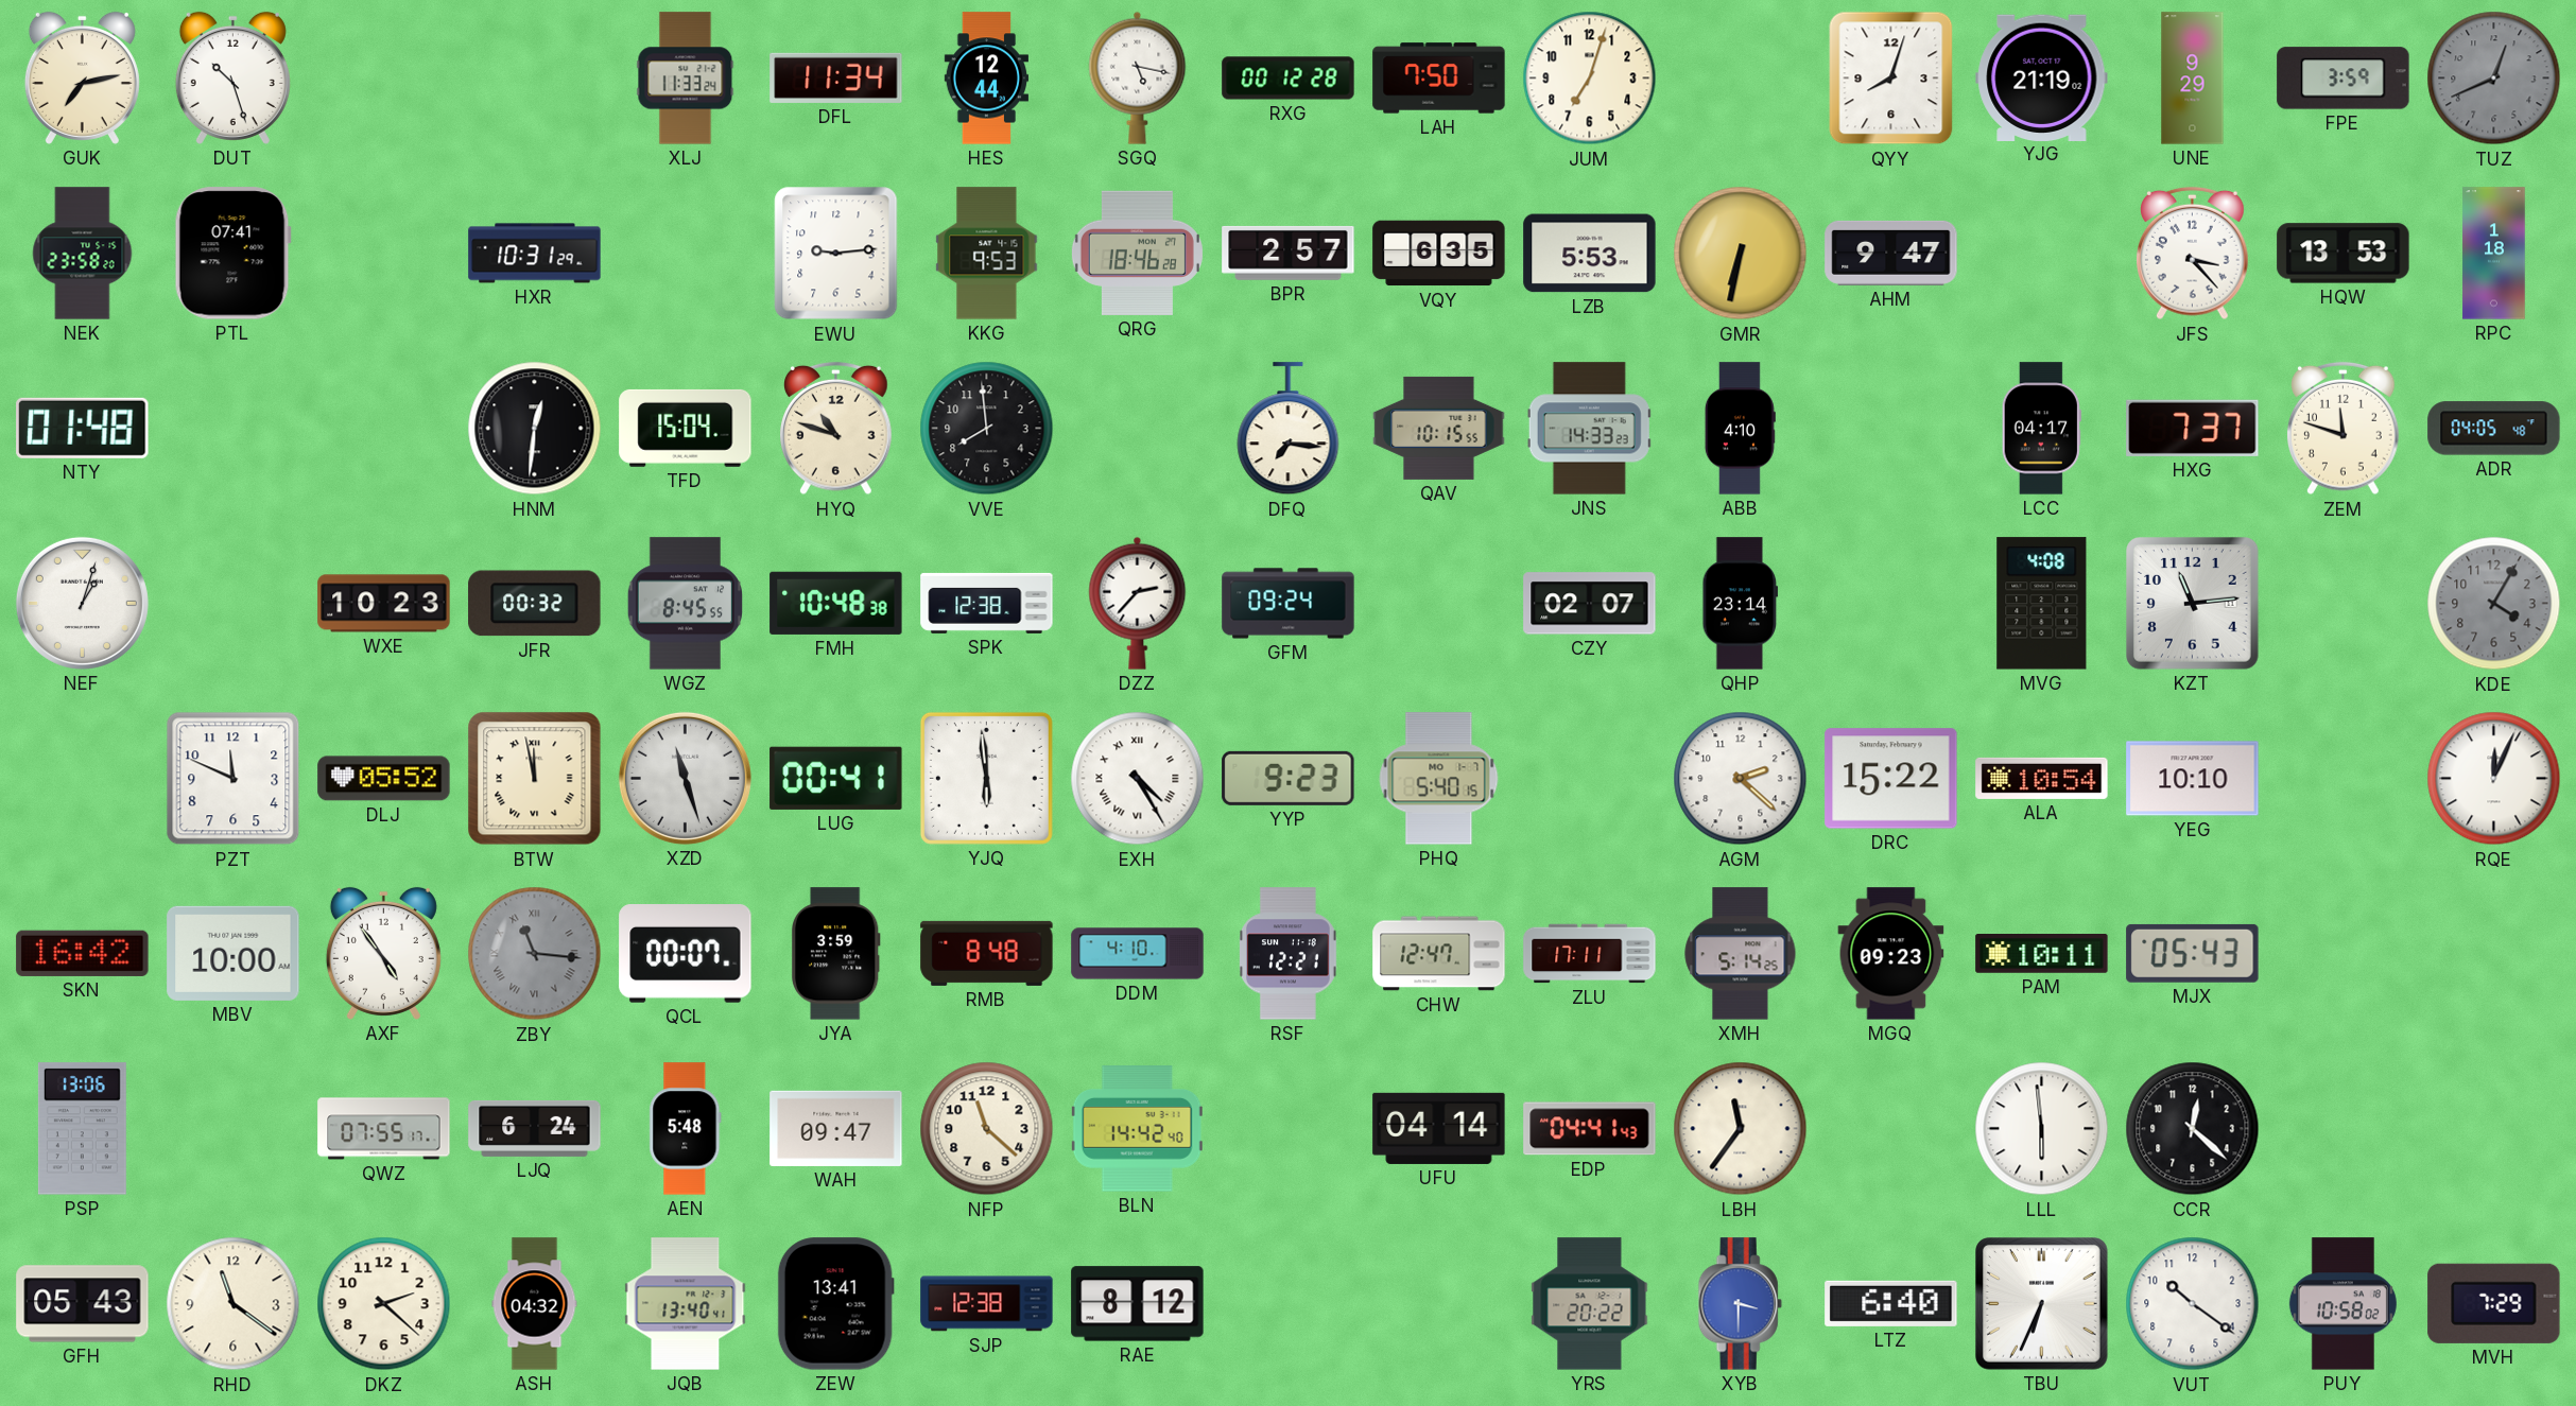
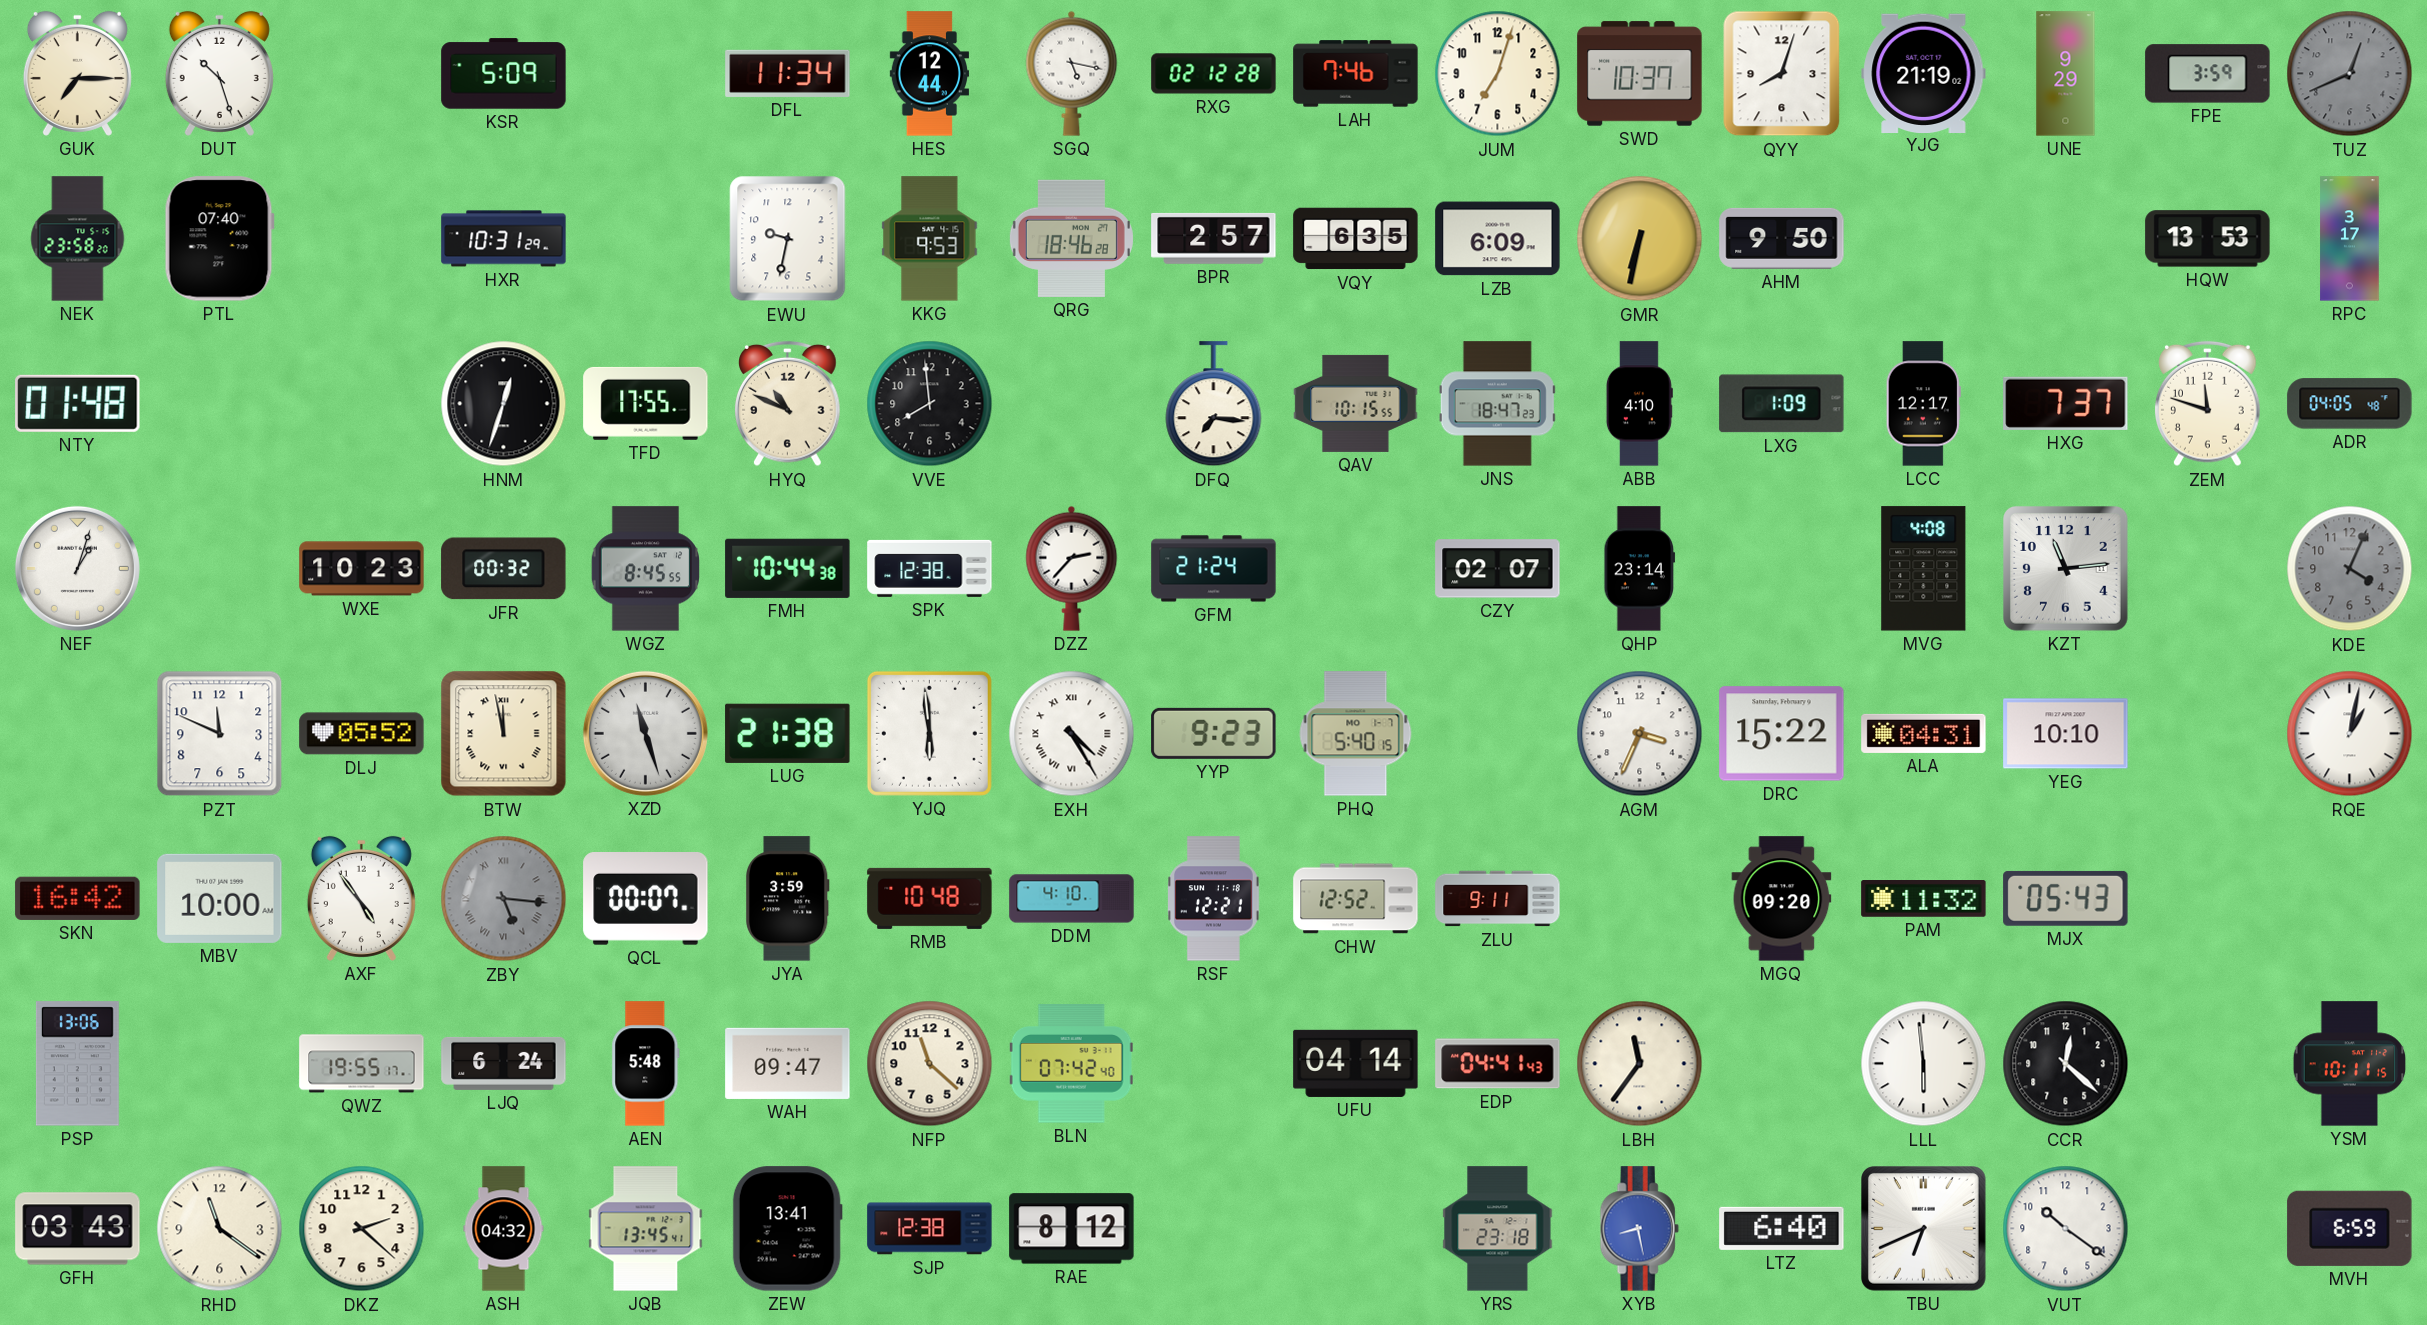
GUK: 7:13 -> 7:15 (77, 73)
KSR: none -> 5:09 (504, 74)
XLJ: 11:33 -> none (686, 79)
RXG: 00:12 -> 02:12 (1214, 74)
LAH: 7:50 -> 7:46 (1356, 74)
SWD: none -> 10:37 (1640, 74)
PTL: 07:41 -> 07:40 (219, 239)
EWU: 9:14 -> 9:32 (788, 239)
LZB: 5:53 -> 6:09 (1498, 239)
AHM: 9:47 -> 9:50 (1782, 238)
JFS: 3:23 -> none (2193, 254)
RPC: 1:18 -> 3:17 (2350, 239)
HNM: 12:31 -> 12:33 (504, 404)
TFD: 15:04 -> 17:55 (646, 403)
HYQ: 10:48 -> 10:49 (788, 404)
JNS: 14:33 -> 18:47 (1497, 404)
LXG: none -> 1:09 (1782, 404)
LCC: 04:17 -> 12:17 (1923, 404)
FMH: 10:48 -> 10:44 (788, 568)
GFM: 09:24 -> 21:24 (1214, 569)
KDE: 4:05 -> 4:04 (2350, 569)
LUG: 00:41 -> 21:38 (788, 733)
AGM: 2:22 -> 3:34 (1640, 734)
ALA: 10:54 -> 04:31 (1924, 733)
RQE: 12:04 -> 1:02 (2350, 734)
ZBY: 11:16 -> 5:16 (504, 899)
RMB: 8:48 -> 10:48 (930, 898)
CHW: 12:47 -> 12:52 (1356, 899)
ZLU: 17:11 -> 9:11 (1498, 899)
XMH: 5:14 -> none (1741, 954)
MGQ: 09:23 -> 09:20 (1782, 899)
PAM: 10:11 -> 11:32 (1924, 899)
QWZ: 07:55 -> 19:55 (362, 1064)
BLN: 14:42 -> 07:42 (1071, 1064)
YSM: none -> 10:11 (2350, 1064)
GFH: 05:43 -> 03:43 (78, 1229)
JQB: 13:40 -> 13:45 (646, 1229)
YRS: 20:22 -> 23:18 (1498, 1229)
XYB: 3:30 -> 8:28 (1639, 1229)
TBU: 6:34 -> 6:41 (1924, 1229)
PUY: 10:58 -> none (2342, 1304)
MVH: 7:29 -> 6:59 (2350, 1228)
